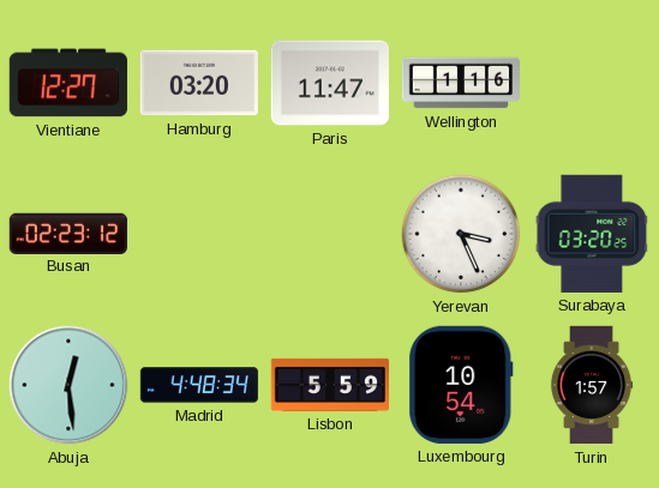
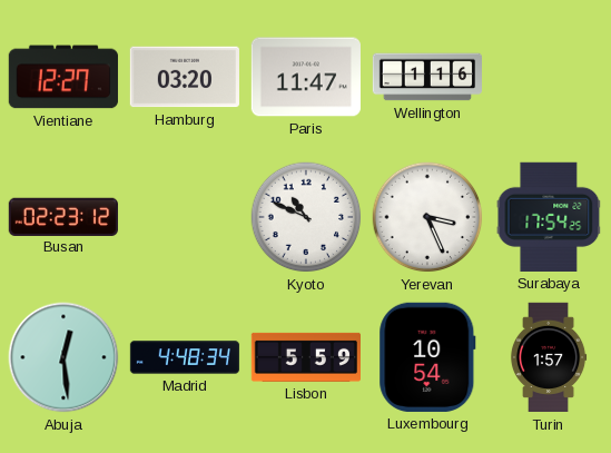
Kyoto: none -> 10:49 (306, 217)
Surabaya: 03:20 -> 17:54 (549, 217)
